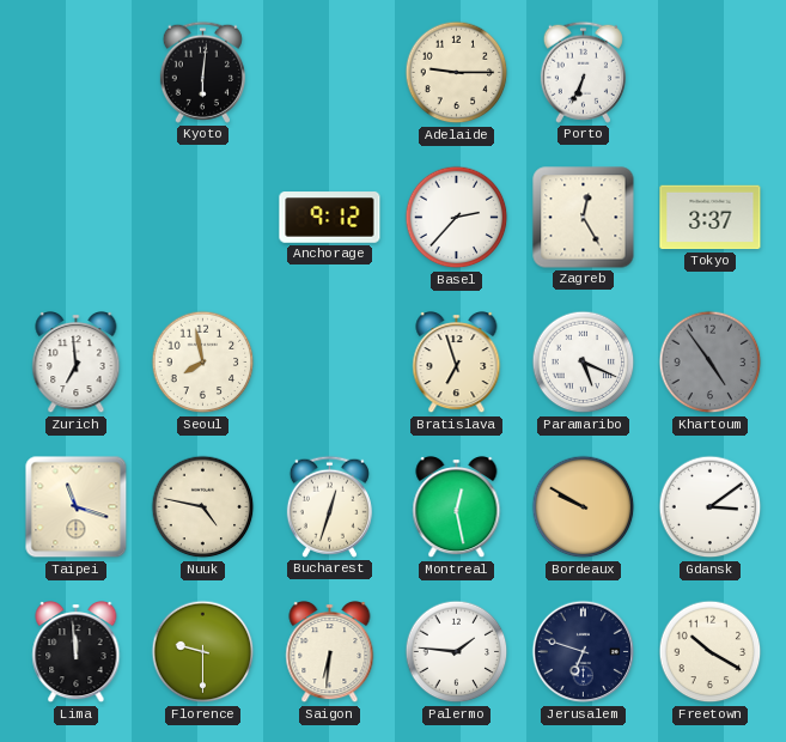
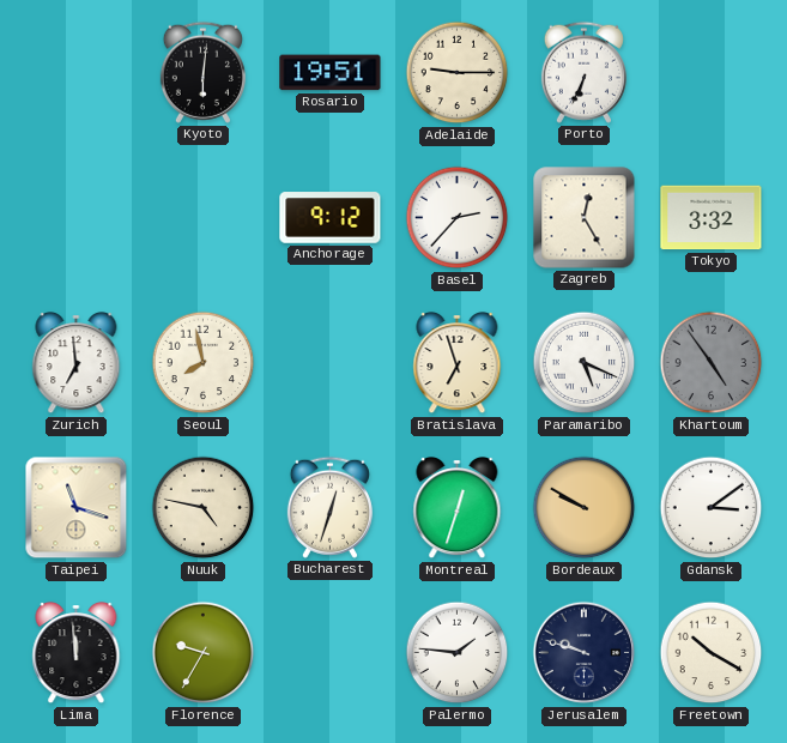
Rosario: none -> 19:51 (331, 73)
Tokyo: 3:37 -> 3:32 (712, 218)
Montreal: 12:28 -> 12:33 (458, 509)
Florence: 9:30 -> 9:35 (204, 653)
Saigon: 6:31 -> none (330, 653)
Jerusalem: 6:48 -> 9:48 (585, 653)
